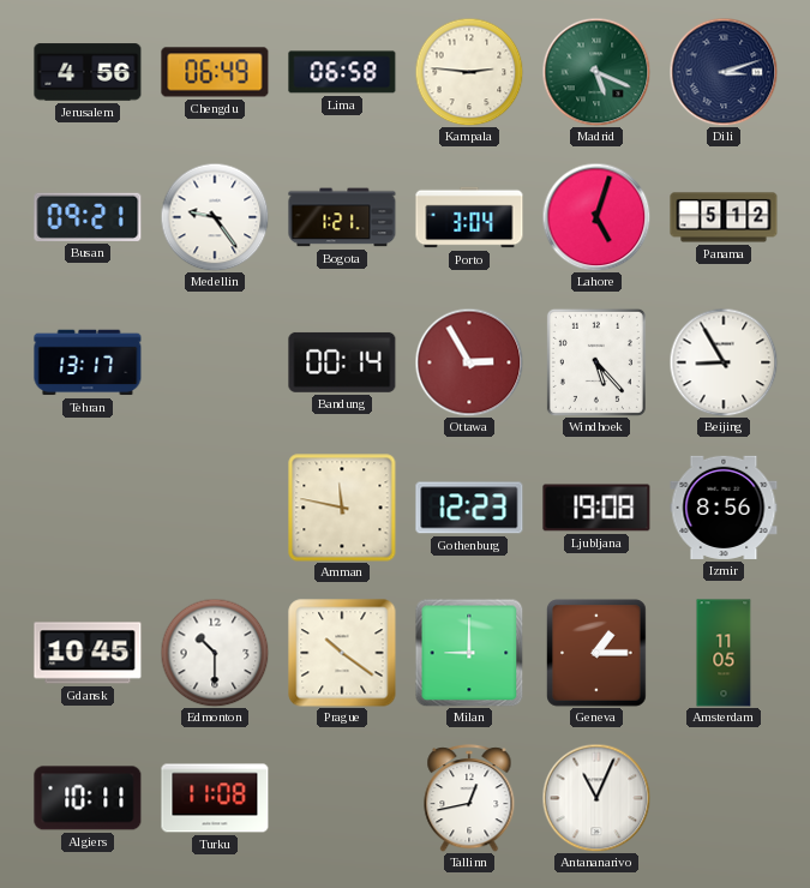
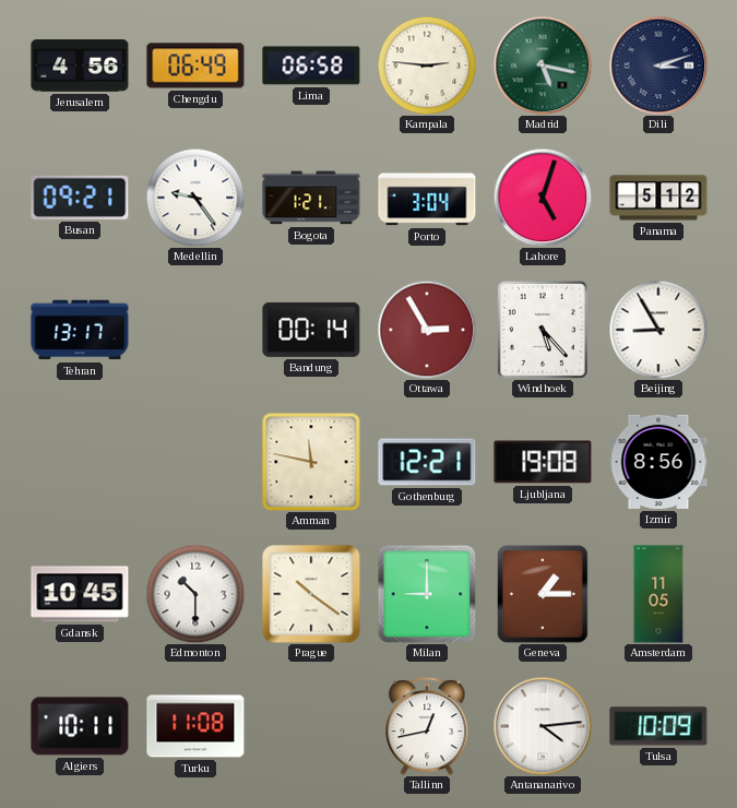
Madrid: 5:19 -> 5:17 (543, 66)
Gothenburg: 12:23 -> 12:21 (427, 462)
Antananarivo: 11:04 -> 4:14 (543, 726)
Tulsa: none -> 10:09 (658, 726)
